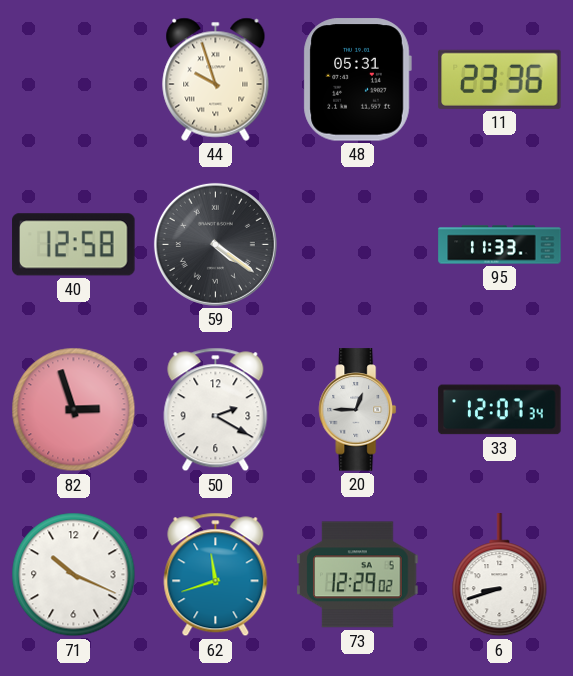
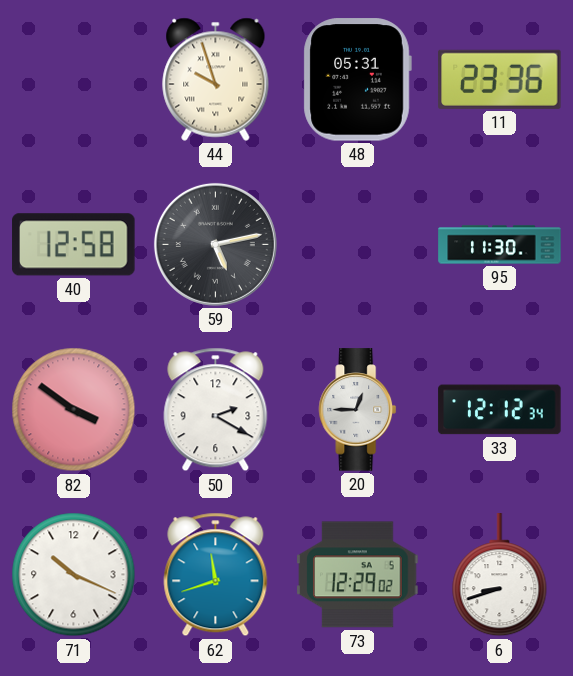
59: 4:21 -> 5:13 (215, 244)
95: 11:33 -> 11:30 (500, 245)
82: 2:57 -> 3:51 (74, 410)
33: 12:07 -> 12:12 (500, 410)
